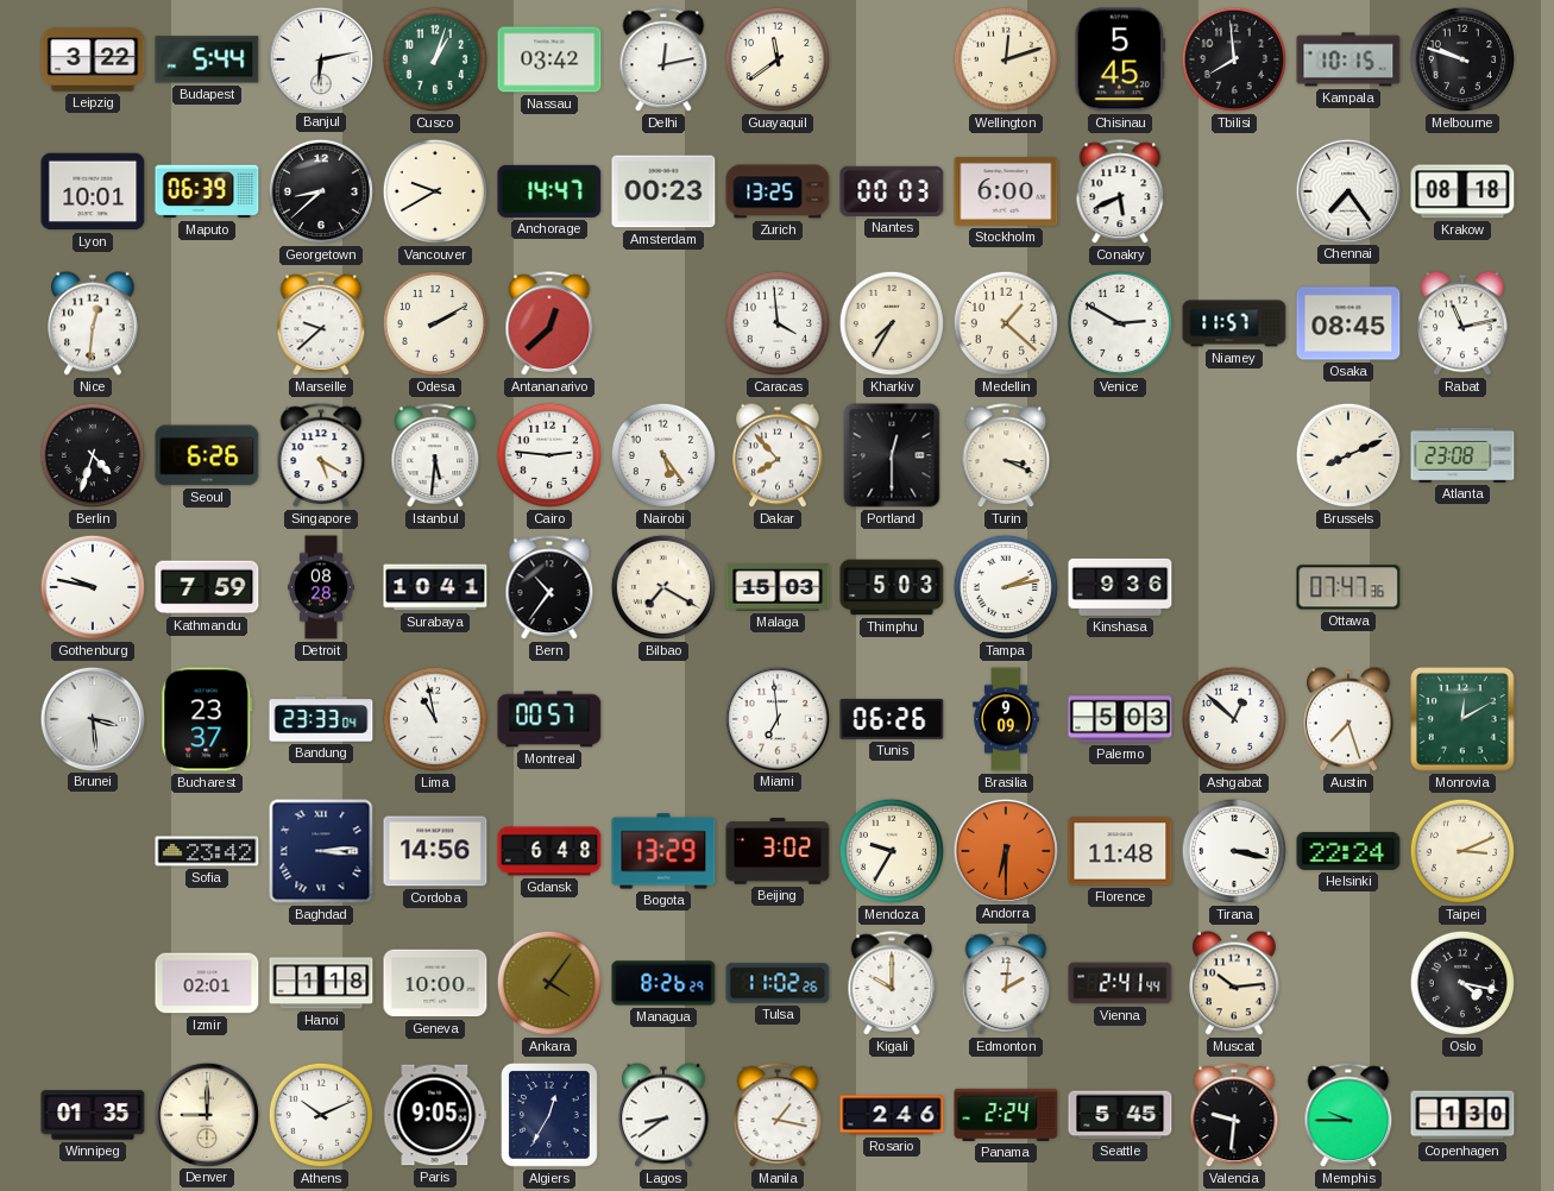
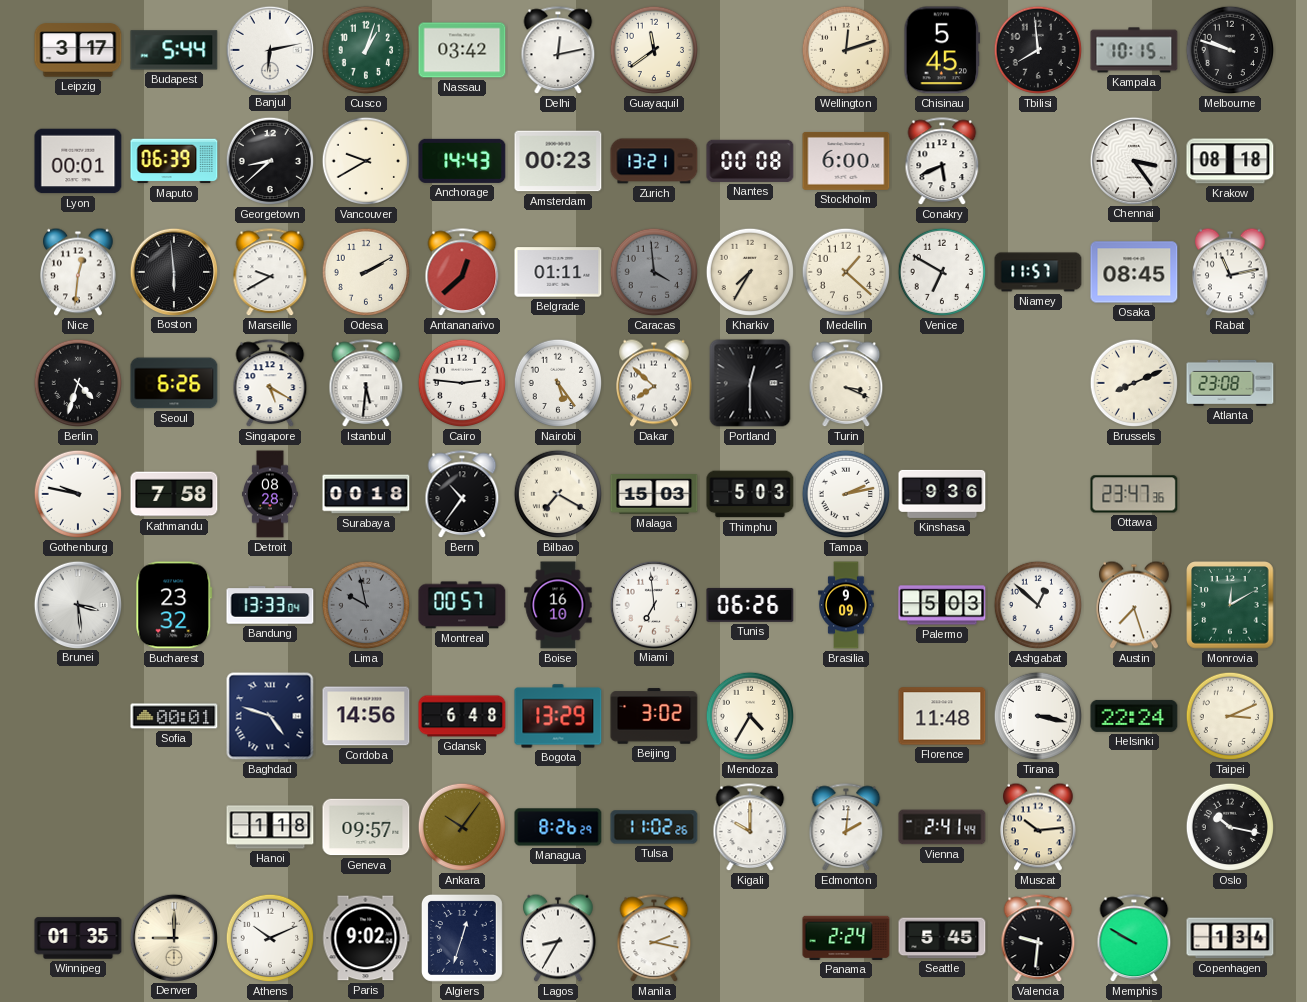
Leipzig: 3:22 -> 3:17 (78, 50)
Lyon: 10:01 -> 00:01 (78, 161)
Anchorage: 14:47 -> 14:43 (462, 161)
Zurich: 13:25 -> 13:21 (654, 161)
Nantes: 00:03 -> 00:08 (750, 161)
Chennai: 7:24 -> 3:24 (1133, 160)
Boston: none -> 5:59 (173, 271)
Marseille: 9:38 -> 9:40 (270, 273)
Belgrade: none -> 01:11 (558, 272)
Caracas dial: white -> grey (654, 272)
Venice: 2:50 -> 6:50 (942, 272)
Dakar: 7:53 -> 7:52 (655, 383)
Kathmandu: 7:59 -> 7:58 (174, 494)
Surabaya: 10:41 -> 00:18 (366, 494)
Ottawa: 07:47 -> 23:47 (1134, 494)
Bucharest: 23:37 -> 23:32 (174, 605)
Bandung: 23:33 -> 13:33 (270, 605)
Lima: 10:58 -> 9:58 (366, 605)
Lima dial: white -> grey (366, 605)
Boise: none -> 16:10 (558, 605)
Sofia: 23:42 -> 00:01 (174, 716)
Baghdad: 3:14 -> 4:48 (270, 716)
Mendoza: 9:35 -> 4:35 (750, 716)
Andorra: 6:30 -> none (1005, 850)
Izmir: 02:01 -> none (207, 983)
Geneva: 10:00 -> 09:57 (366, 827)
Ankara: 4:06 -> 10:06 (462, 827)
Oslo: 4:17 -> 10:17 (1230, 827)
Paris: 9:05 -> 9:02 (366, 938)
Algiers: 12:35 -> 12:33 (462, 938)
Lagos: 8:39 -> 8:35 (559, 938)
Manila: 1:17 -> 2:17 (654, 939)
Rosario: 2:46 -> none (892, 1115)
Memphis: 9:45 -> 9:50 (1134, 939)
Copenhagen: 1:30 -> 1:34 (1230, 938)
